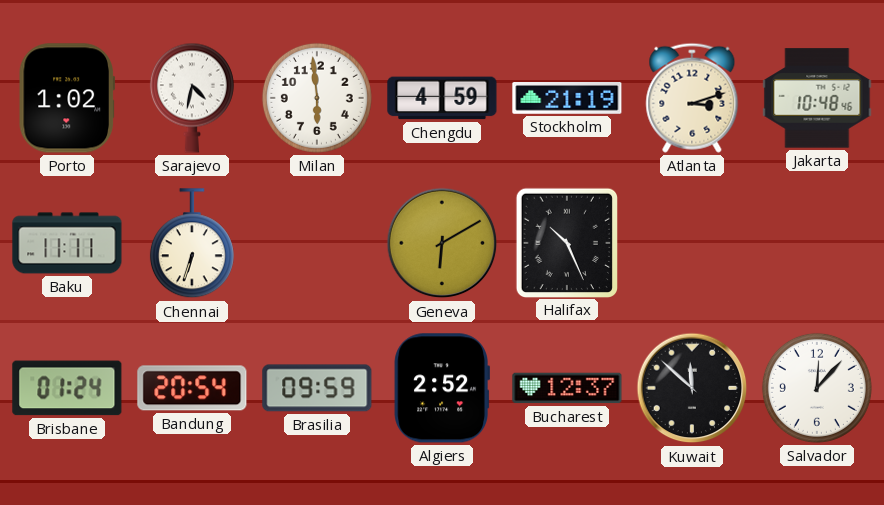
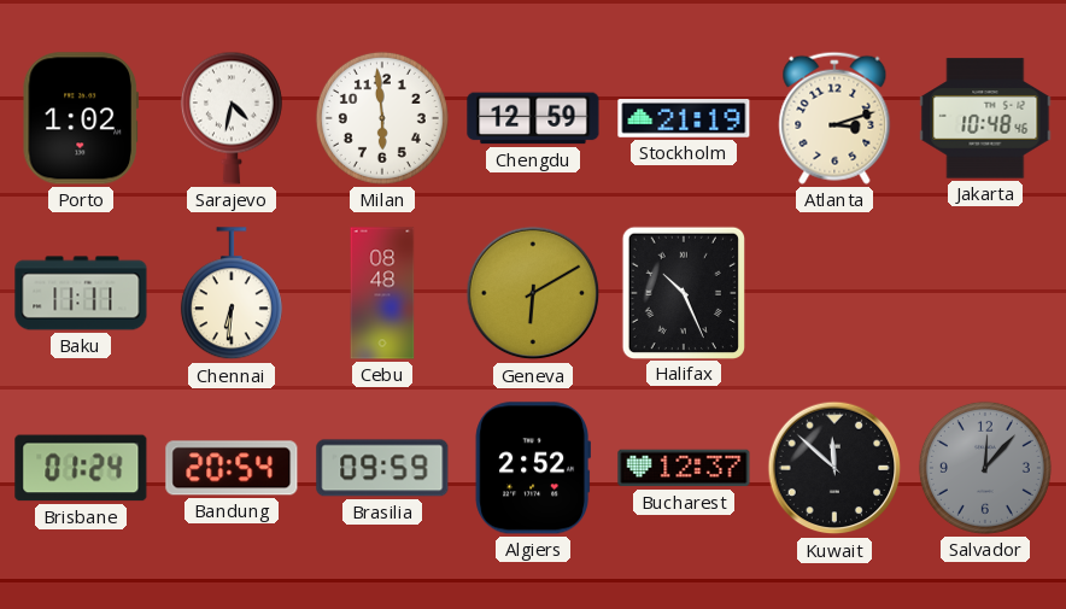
Chengdu: 4:59 -> 12:59 (533, 118)
Chennai: 6:33 -> 6:31 (232, 294)
Cebu: none -> 08:48 (382, 293)
Salvador dial: white -> grey (985, 468)
